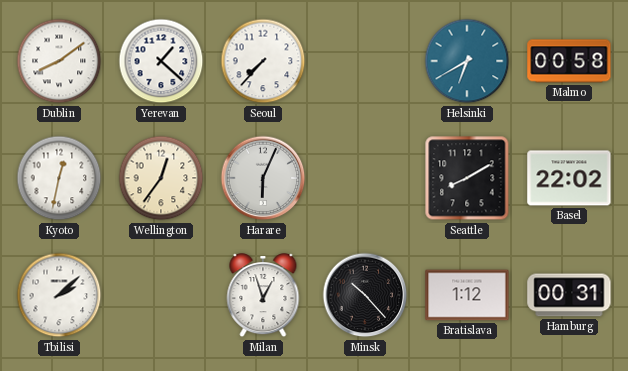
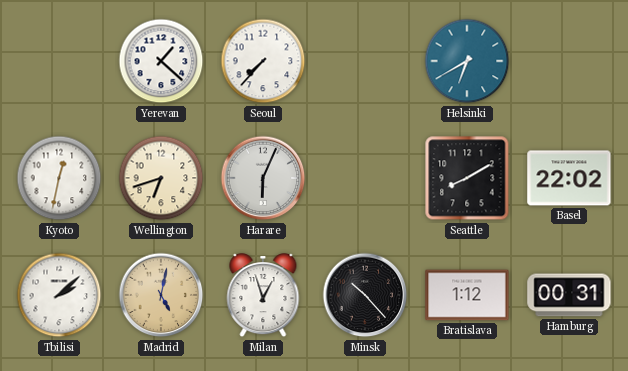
Dublin: 8:09 -> none (59, 61)
Malmo: 00:58 -> none (569, 61)
Wellington: 12:36 -> 6:42 (161, 178)
Madrid: none -> 5:02 (161, 295)
